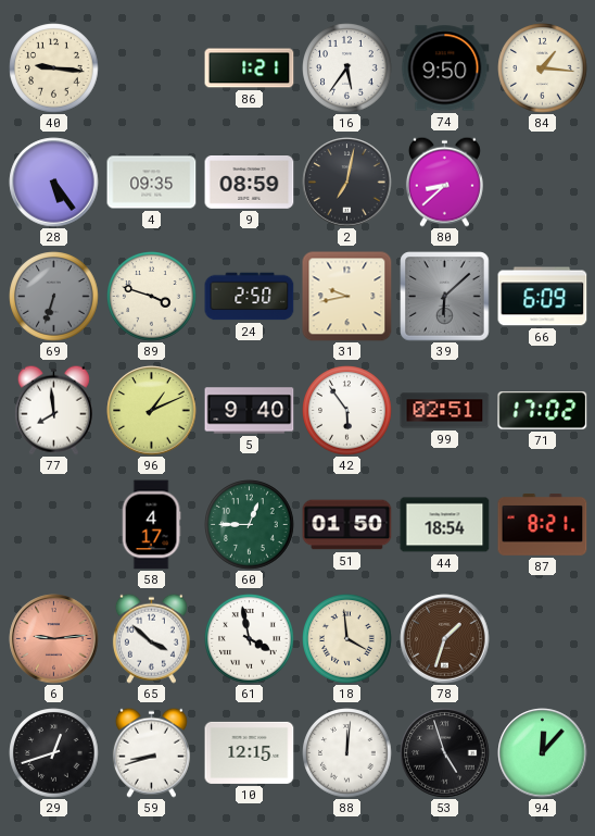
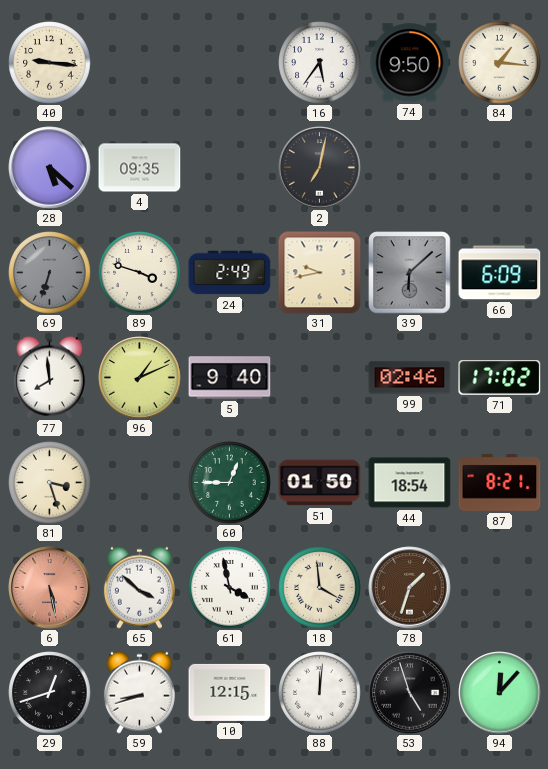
86: 1:21 -> none (250, 68)
28: 5:24 -> 5:22 (50, 168)
9: 08:59 -> none (250, 183)
80: 8:38 -> none (444, 182)
24: 2:50 -> 2:49 (230, 273)
42: 5:54 -> none (347, 411)
99: 02:51 -> 02:46 (410, 378)
81: none -> 3:27 (50, 483)
58: 4:17 -> none (151, 525)
6: 9:14 -> 5:28 (50, 588)
